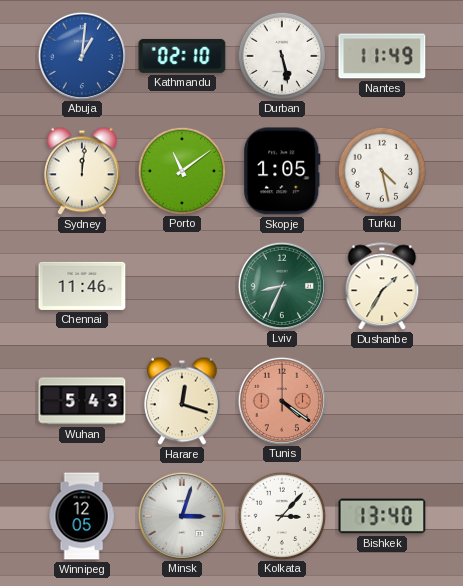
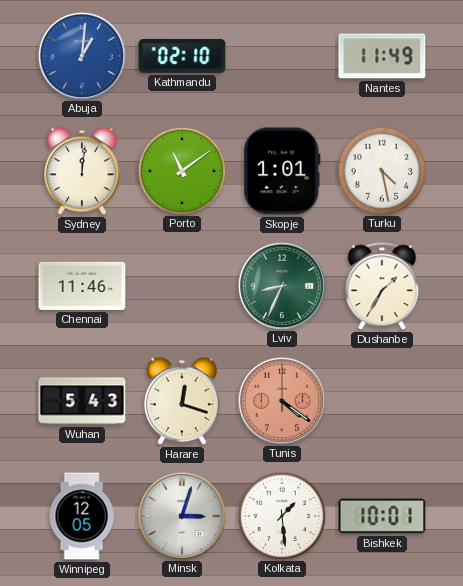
Durban: 5:28 -> none (281, 55)
Skopje: 1:05 -> 1:01 (282, 171)
Kolkata: 3:07 -> 1:29 (281, 515)
Bishkek: 13:40 -> 10:01 (382, 516)
